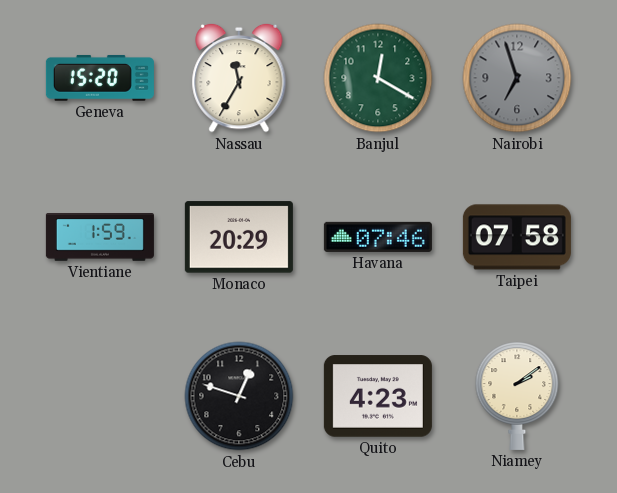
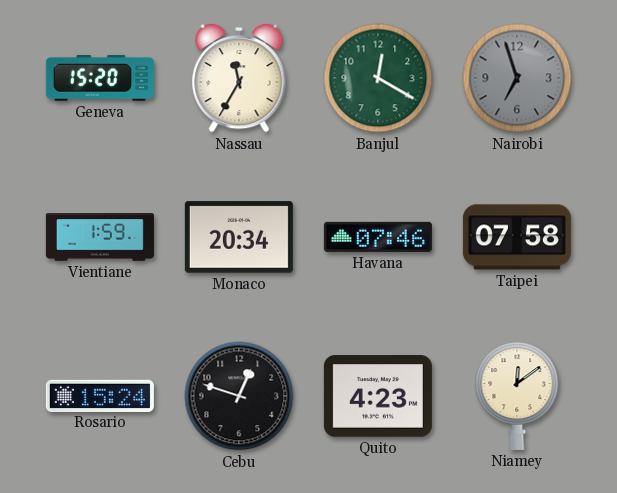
Monaco: 20:29 -> 20:34 (239, 237)
Rosario: none -> 15:24 (100, 395)
Niamey: 2:09 -> 12:09 (517, 396)
